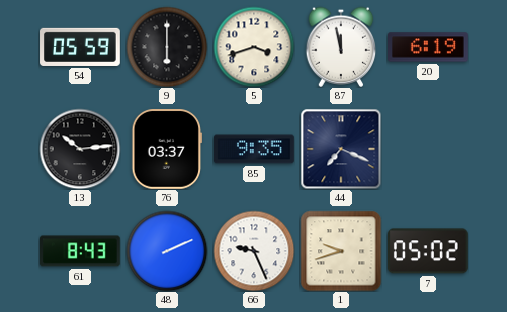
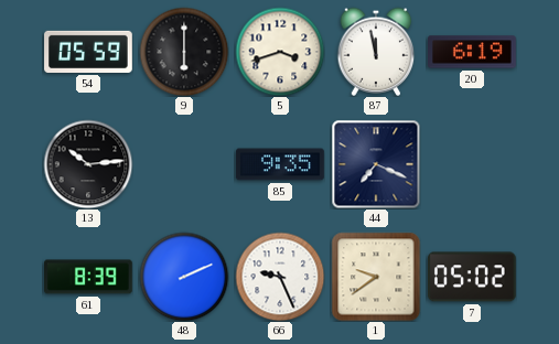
76: 03:37 -> none (166, 150)
61: 8:43 -> 8:39 (89, 277)
1: 9:42 -> 9:39 (376, 277)
